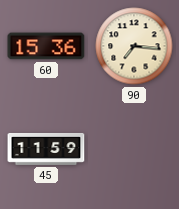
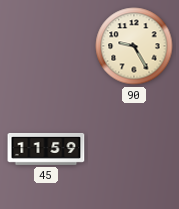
60: 15:36 -> none (46, 46)
90: 7:16 -> 9:25 (134, 46)
